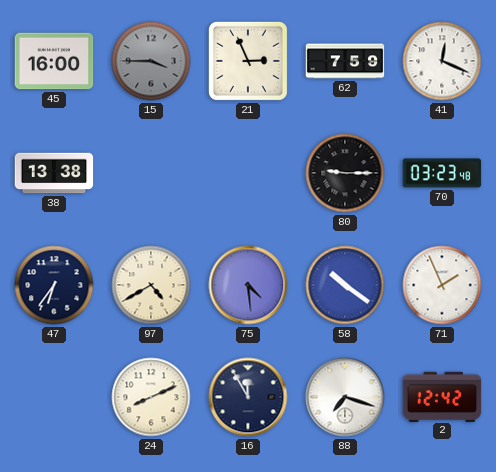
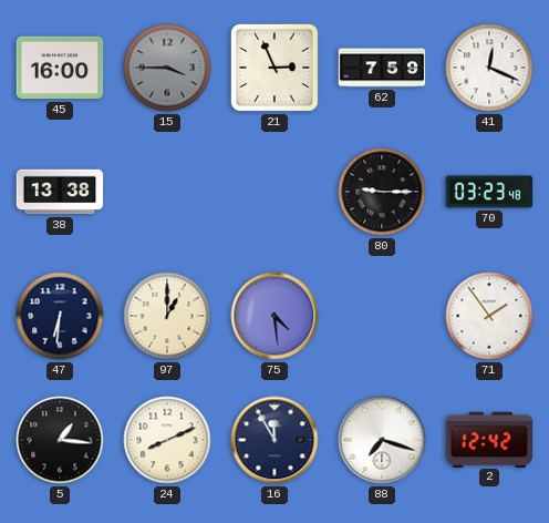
47: 6:36 -> 6:31 (60, 316)
97: 4:40 -> 1:00 (167, 316)
58: 10:21 -> none (345, 285)
71: 1:56 -> 1:54 (489, 316)
5: none -> 1:16 (60, 440)
